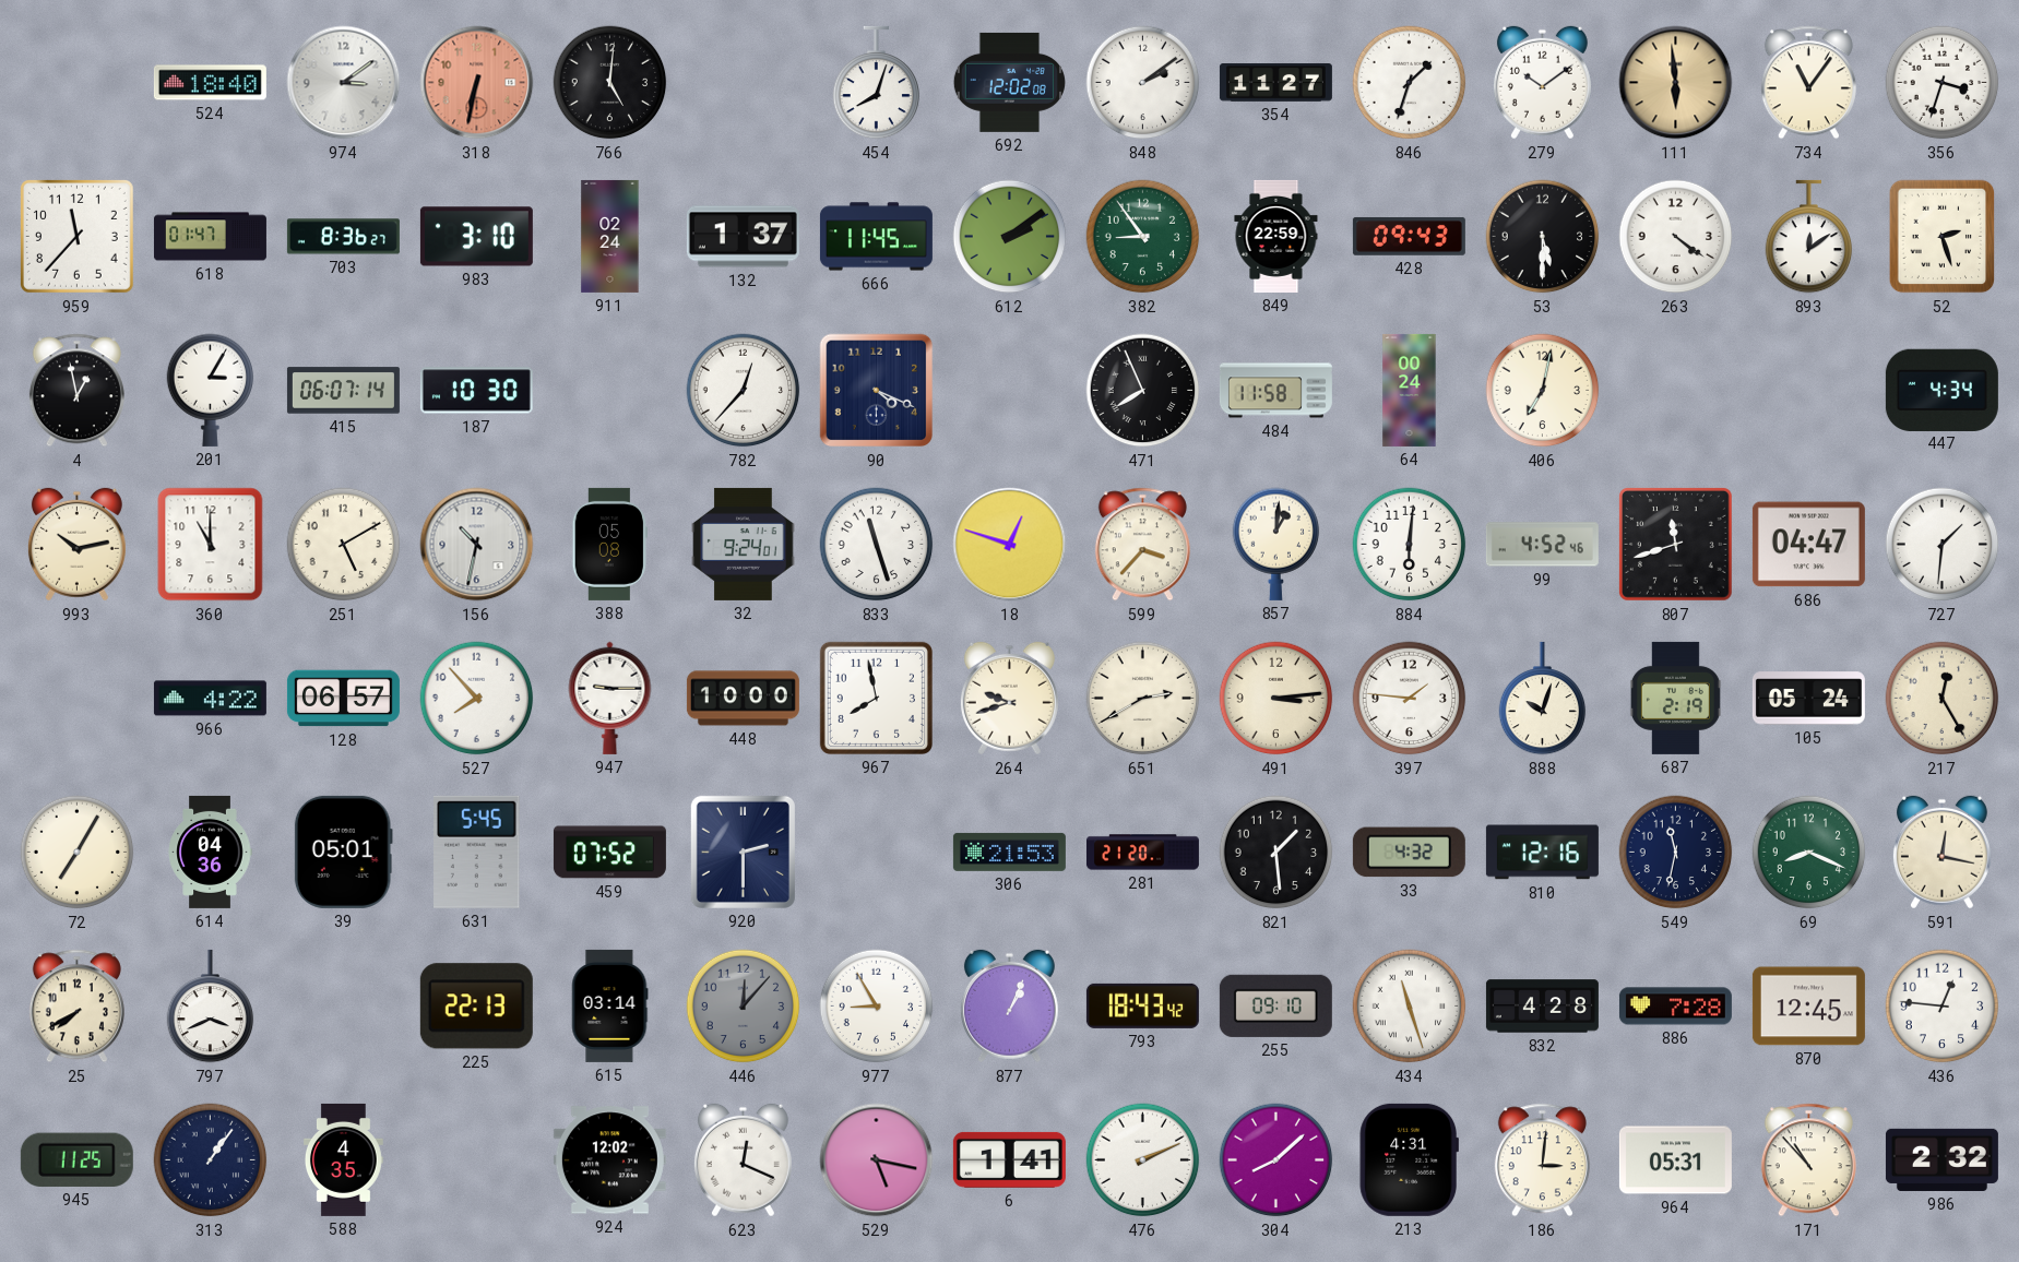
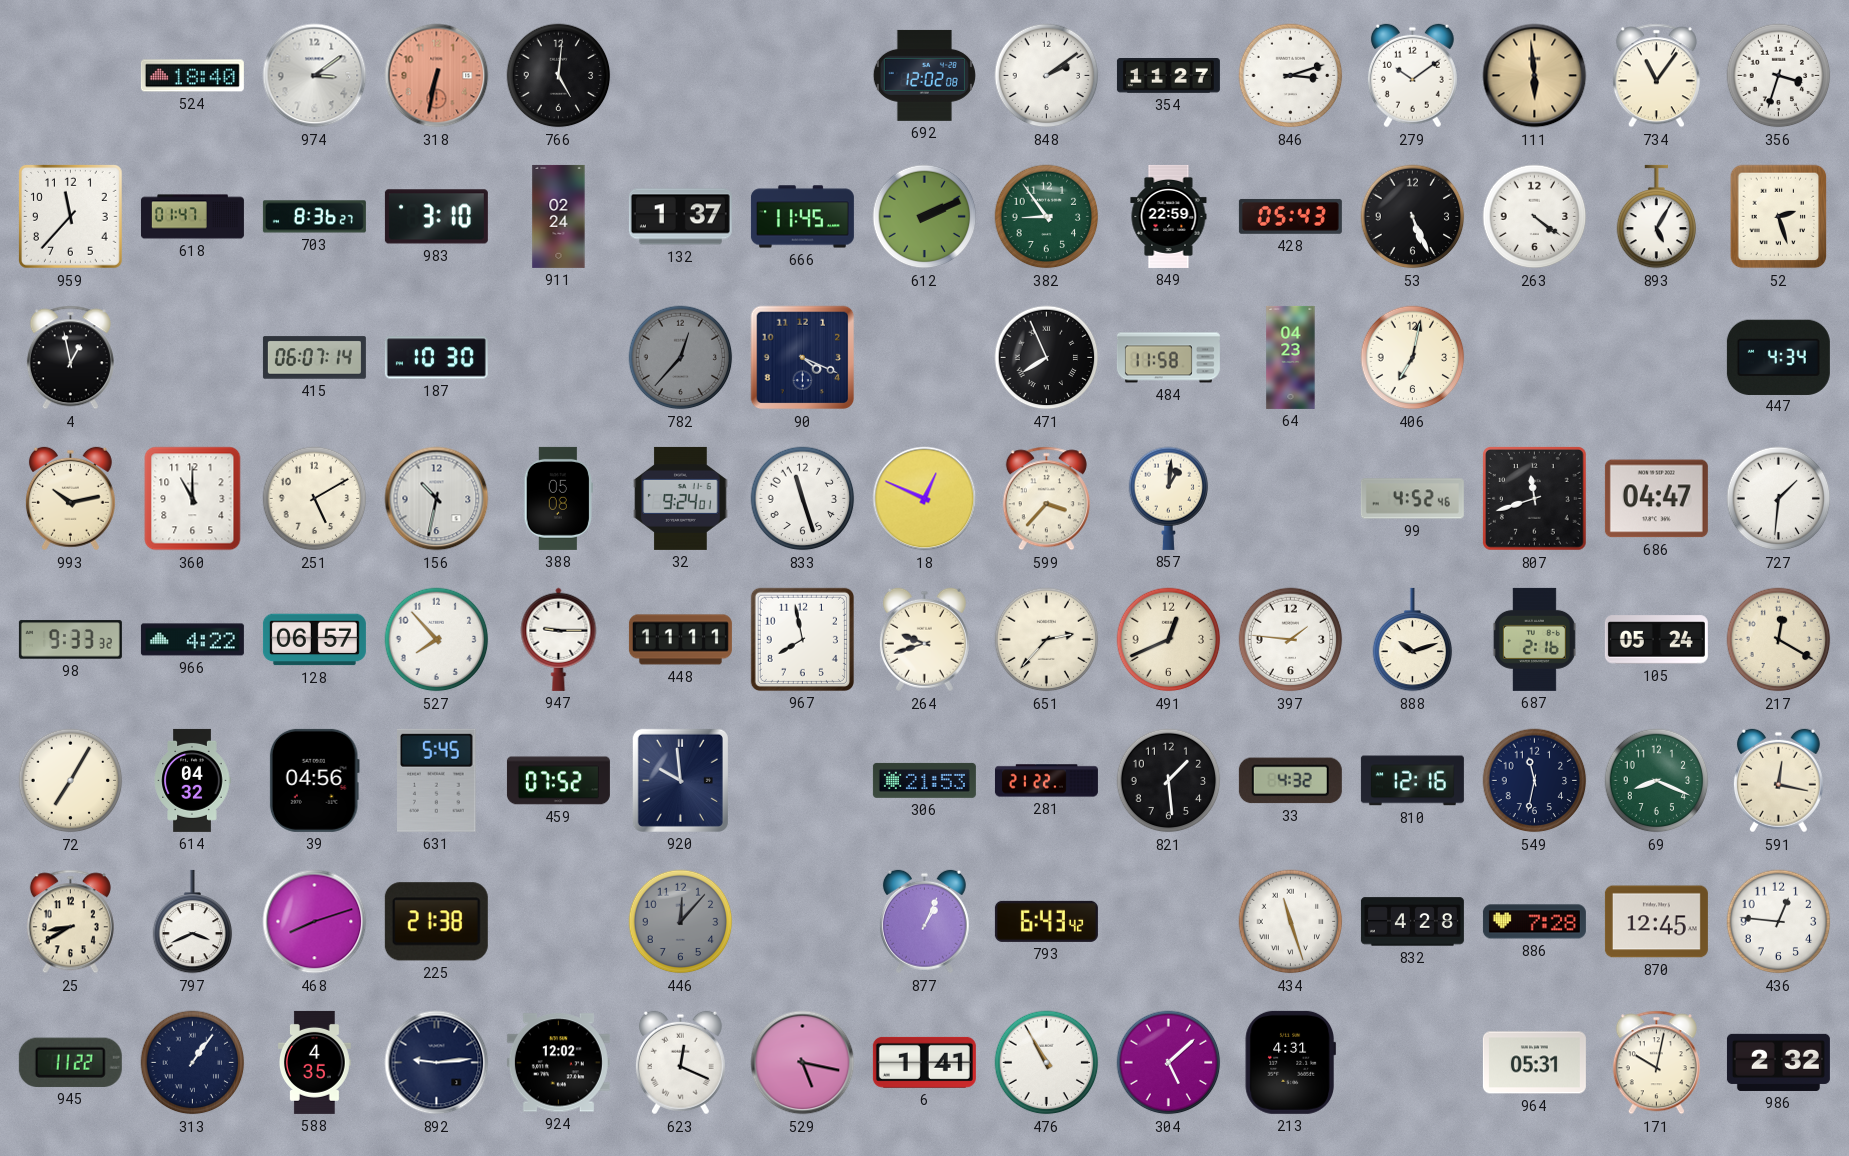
454: 8:03 -> none (877, 83)
846: 1:33 -> 3:12 (1291, 76)
612: 2:09 -> 2:11 (925, 217)
428: 09:43 -> 05:43 (1290, 217)
53: 5:30 -> 5:26 (1413, 217)
893: 12:09 -> 5:05 (1657, 217)
201: 3:05 -> none (211, 390)
782 dial: white -> grey (681, 358)
64: 00:24 -> 04:23 (1291, 357)
18: 12:48 -> 12:49 (925, 499)
884: 6:01 -> none (1410, 545)
98: none -> 9:33 (70, 640)
448: 10:00 -> 11:11 (680, 640)
651: 2:40 -> 2:37 (1047, 640)
491: 3:14 -> 12:41 (1169, 640)
888: 10:03 -> 10:12 (1413, 640)
687: 2:19 -> 2:16 (1534, 639)
217: 12:25 -> 12:20 (1779, 640)
614: 04:36 -> 04:32 (192, 780)
39: 05:01 -> 04:56 (314, 780)
920: 2:30 -> 9:59 (680, 780)
281: 21:20 -> 21:22 (1046, 781)
25: 7:40 -> 8:40 (70, 922)
468: none -> 8:12 (315, 922)
225: 22:13 -> 21:38 (436, 922)
615: 03:14 -> none (610, 1005)
977: 8:55 -> none (877, 1007)
793: 18:43 -> 6:43 (1046, 921)
255: 09:10 -> none (1275, 1005)
945: 11:25 -> 11:22 (70, 1062)
892: none -> 9:14 (437, 1063)
476: 2:11 -> 10:55 (1047, 1063)
304: 8:08 -> 5:08 (1169, 1063)
186: 3:01 -> none (1542, 1160)
171: 10:53 -> 10:02 (1656, 1063)
